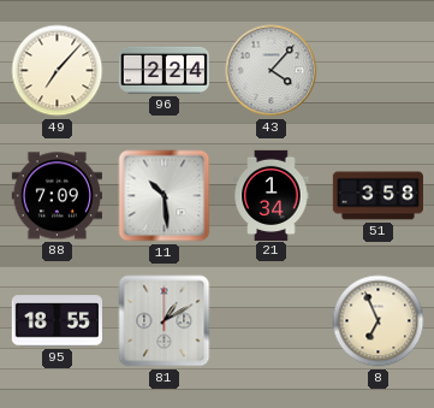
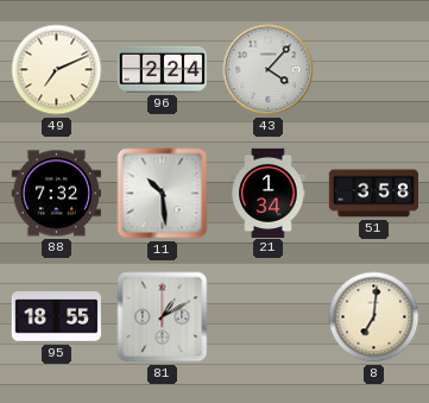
49: 7:07 -> 7:11 (57, 70)
88: 7:09 -> 7:32 (56, 194)
8: 6:56 -> 7:01 (374, 317)
